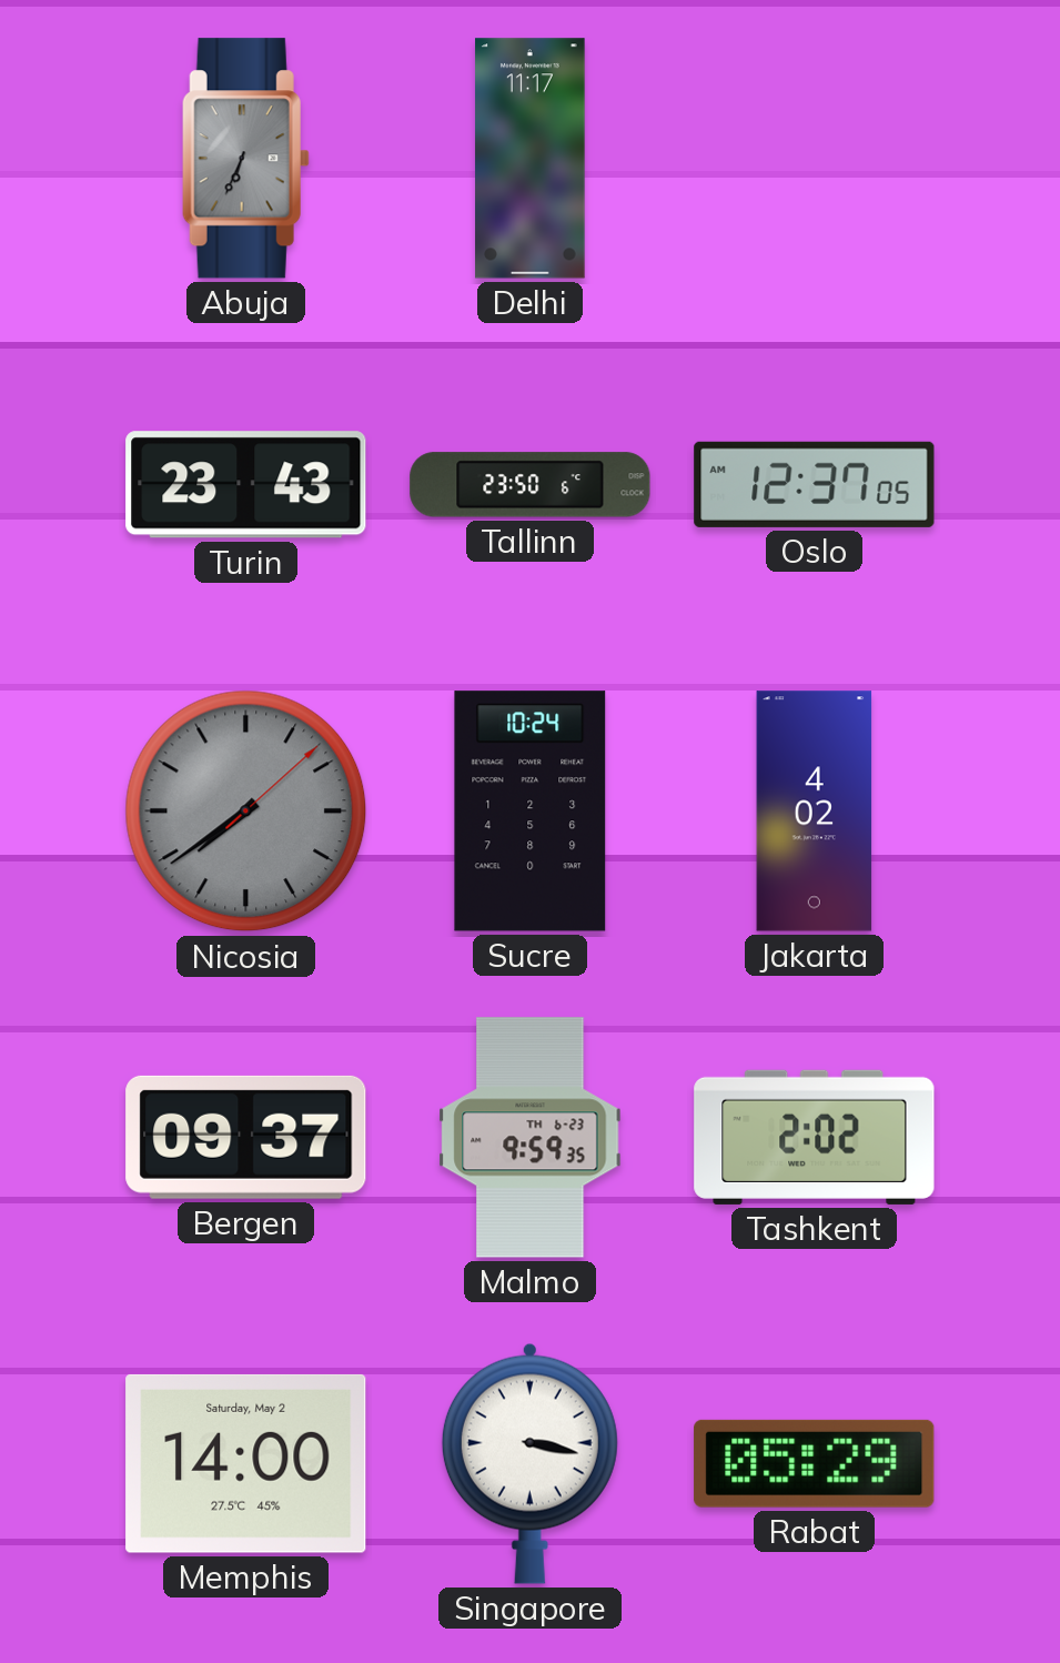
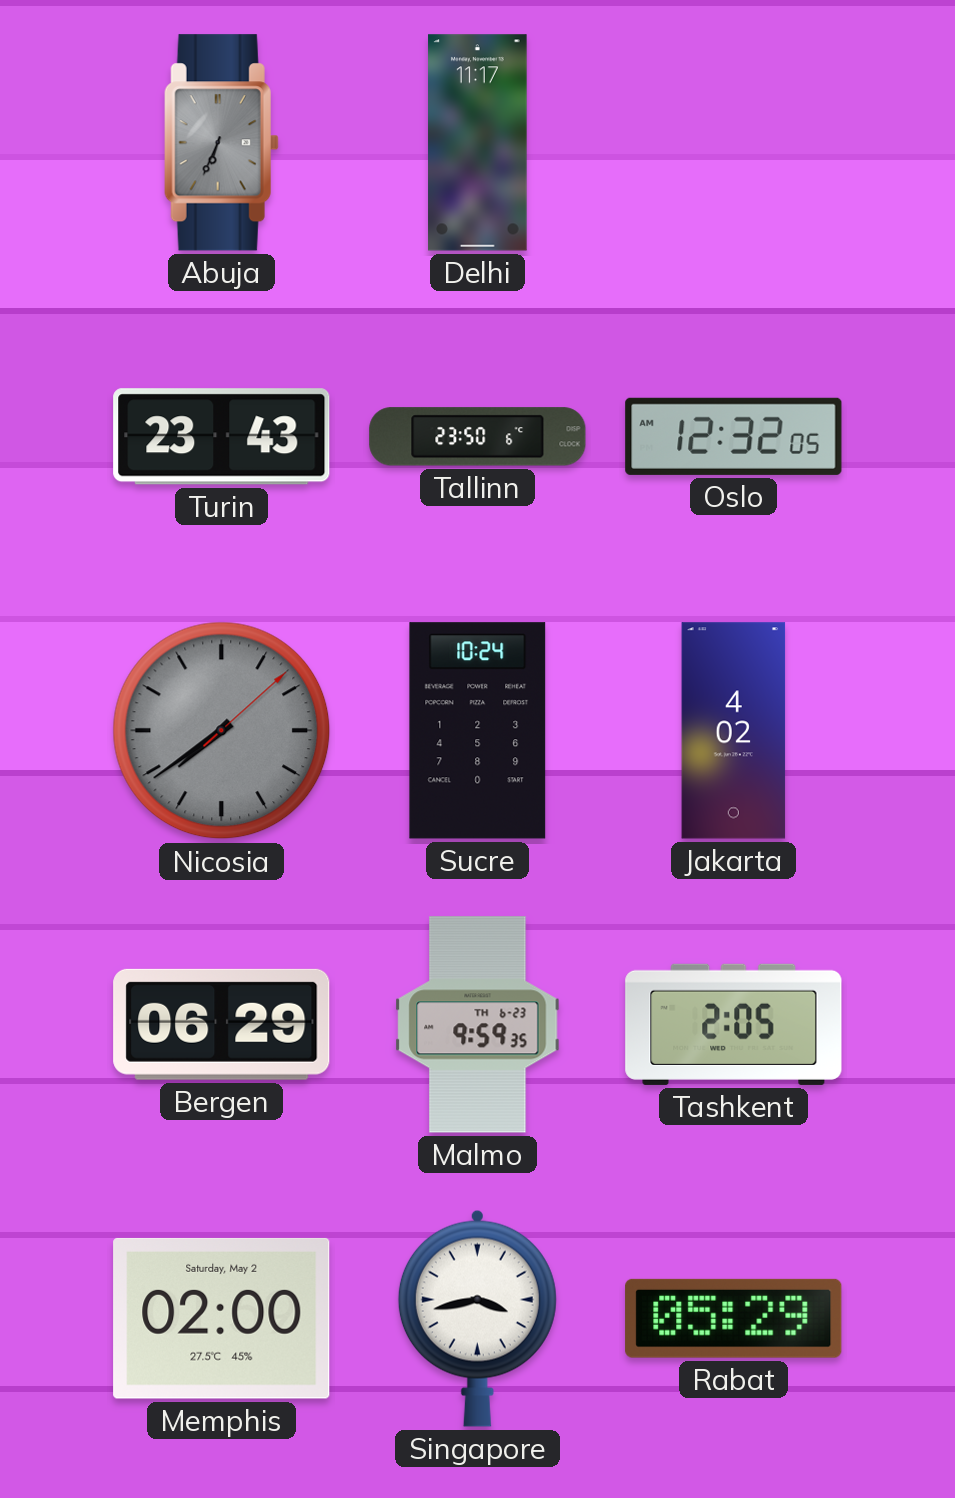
Oslo: 12:37 -> 12:32 (734, 436)
Bergen: 09:37 -> 06:29 (222, 1024)
Tashkent: 2:02 -> 2:05 (734, 1024)
Memphis: 14:00 -> 02:00 (222, 1318)
Singapore: 3:17 -> 3:43 (477, 1318)
